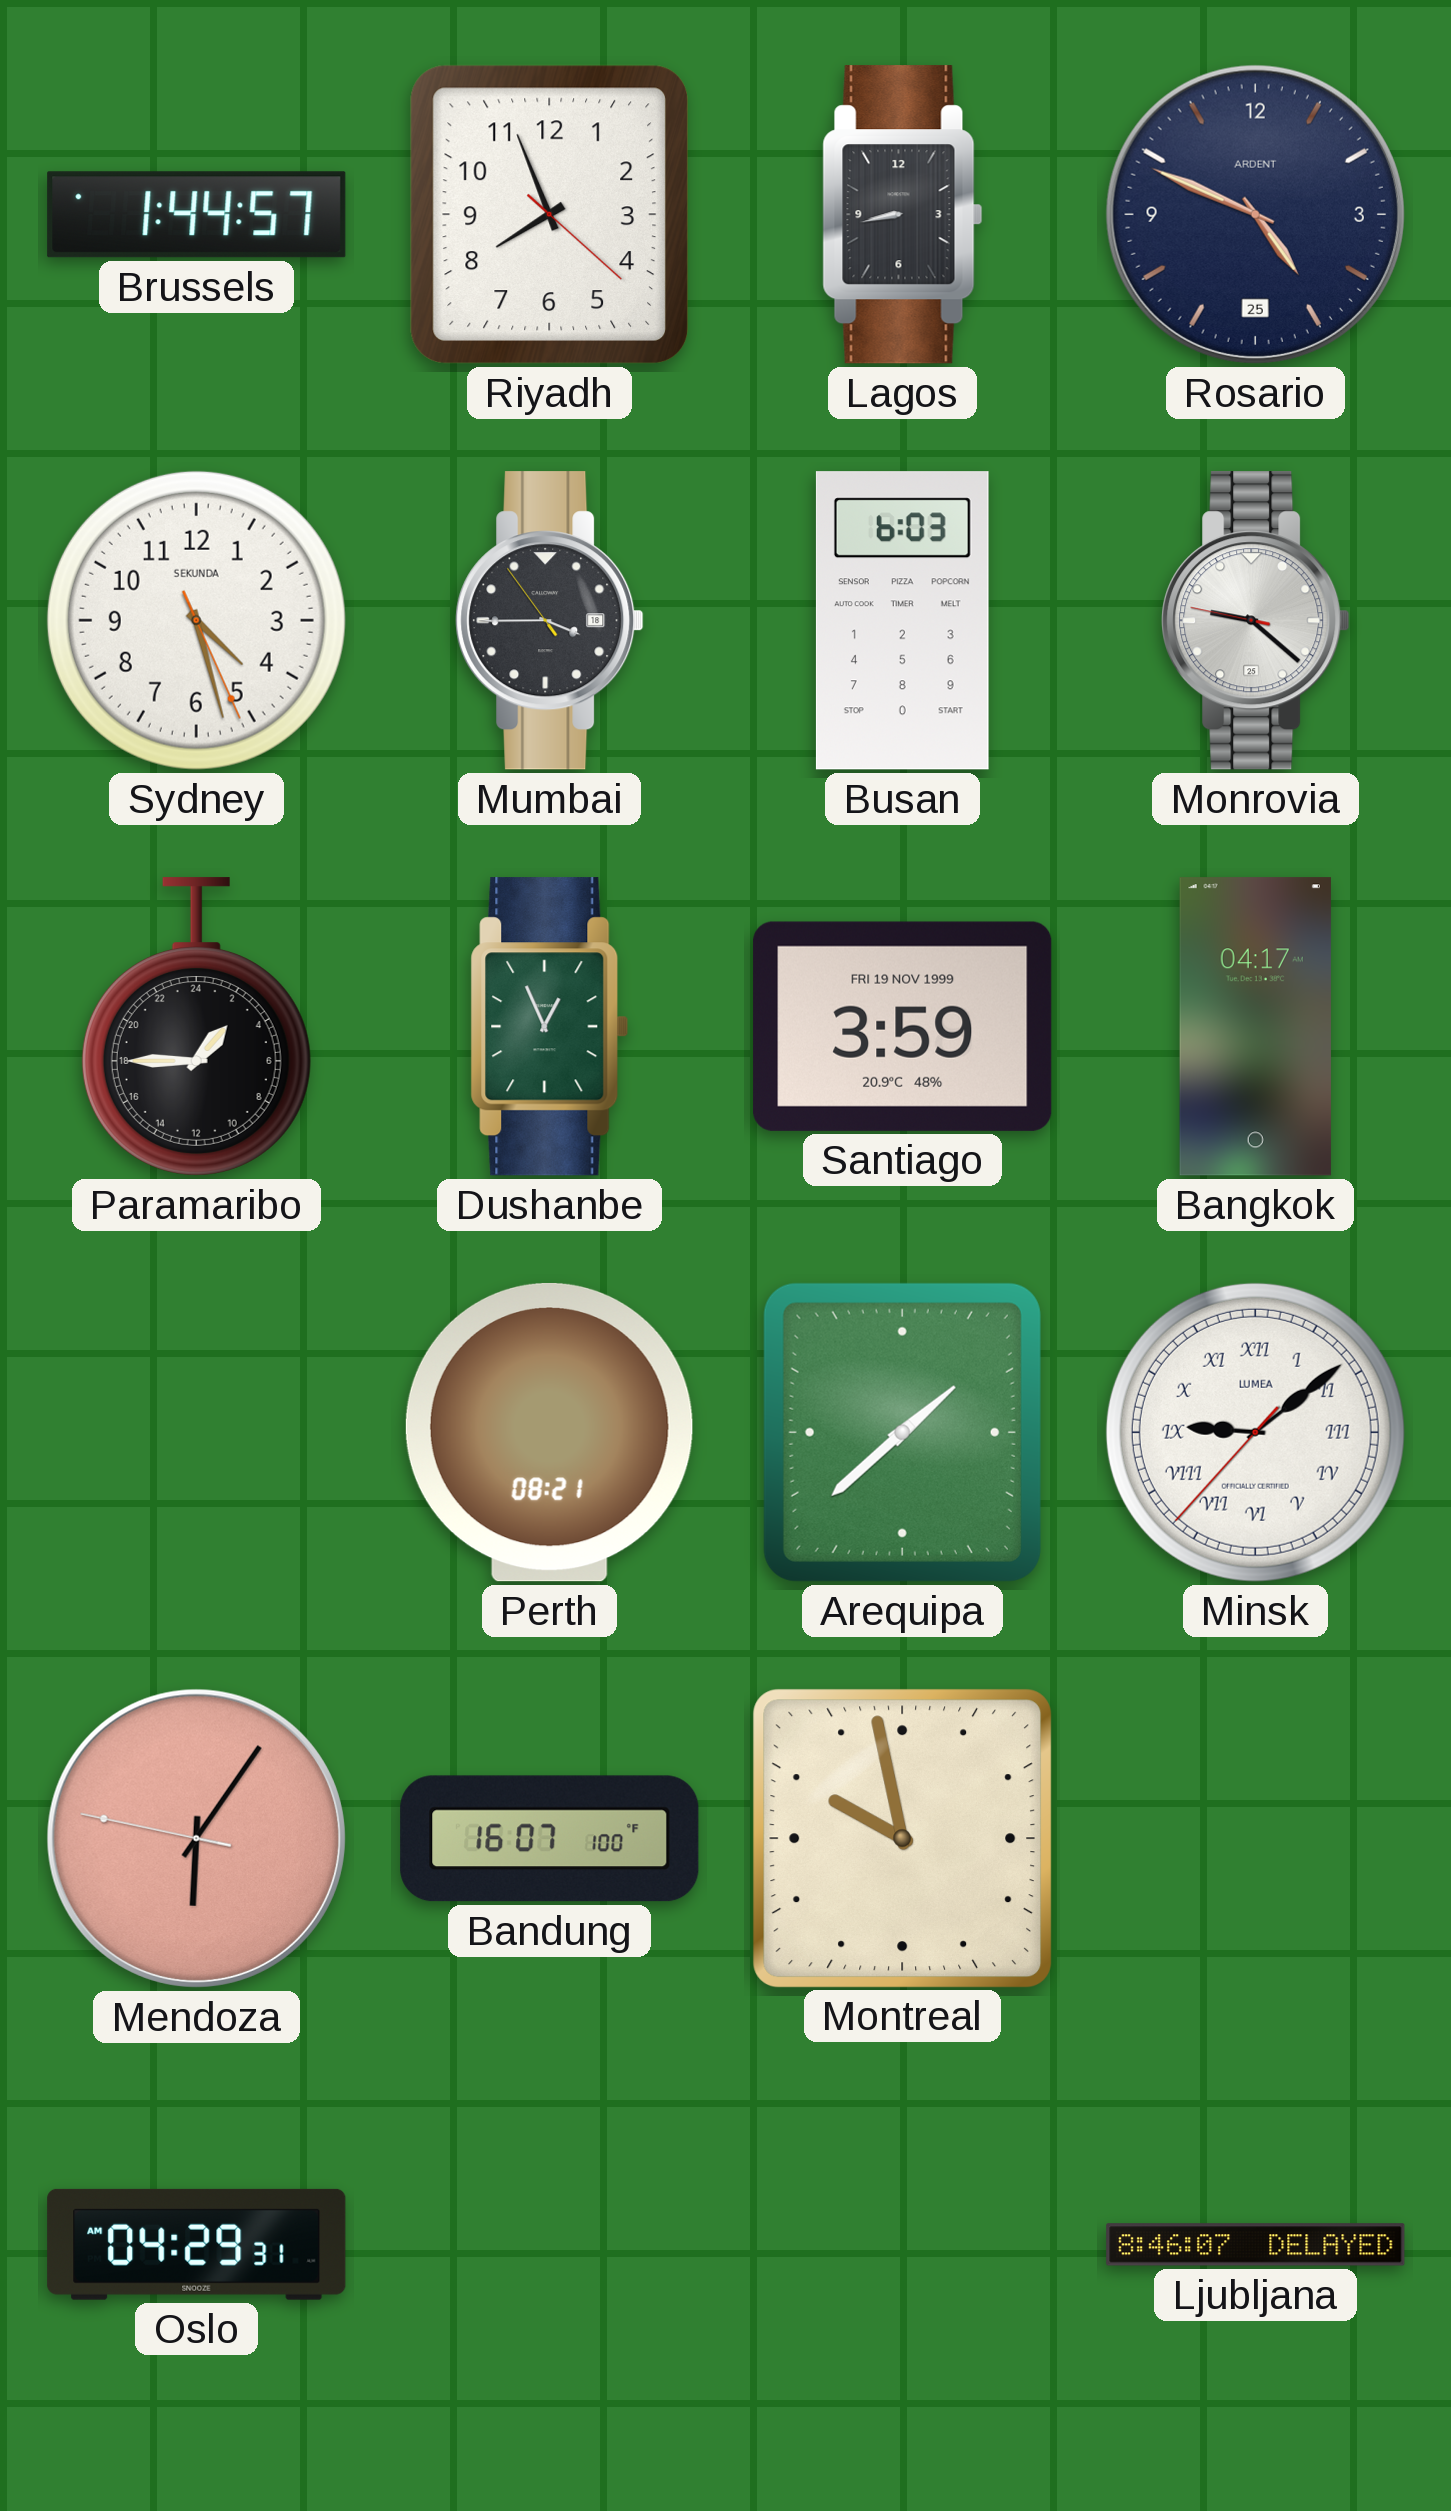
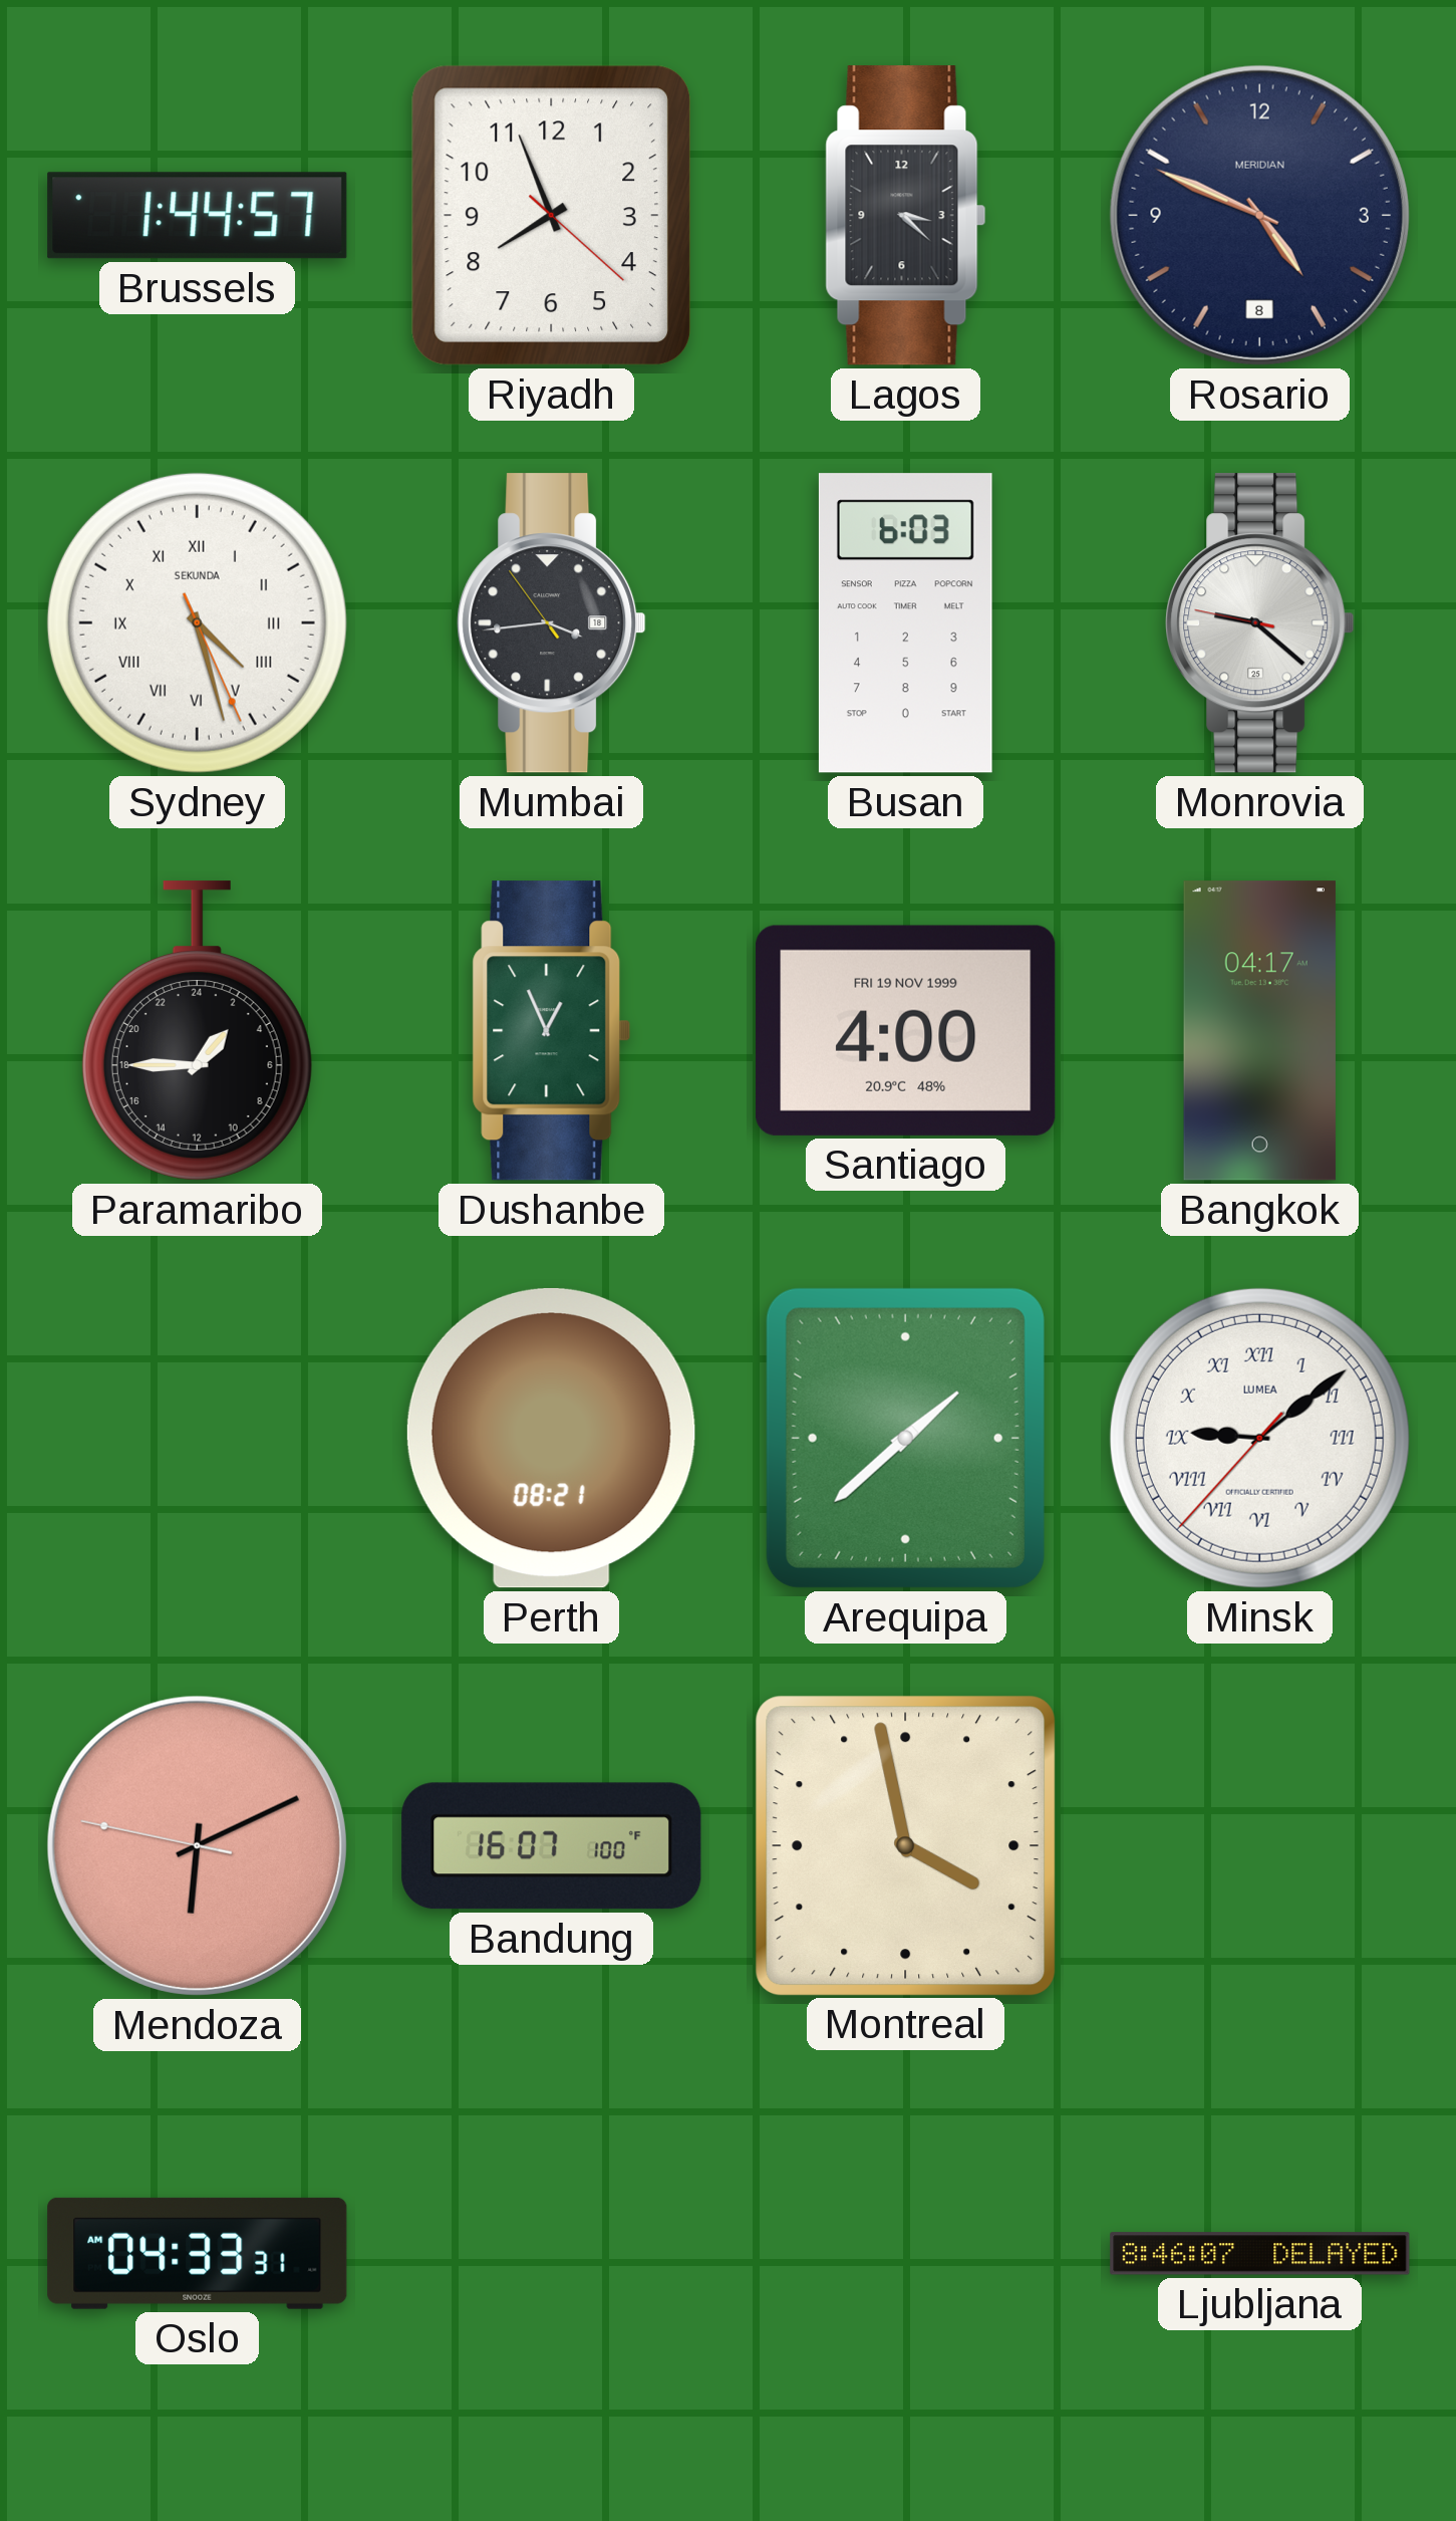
Lagos: 8:43 -> 3:22 (906, 216)
Rosario date: 25 -> 8 (1259, 215)
Rosario brand: ARDENT -> MERIDIAN (1259, 215)
Sydney numerals: Arabic -> Roman (197, 622)
Mumbai: 3:44 -> 3:43 (552, 623)
Santiago: 3:59 -> 4:00 (906, 1030)
Mendoza: 6:05 -> 6:10 (197, 1845)
Montreal: 9:58 -> 3:58 (905, 1845)
Oslo: 04:29 -> 04:33 (198, 2253)
